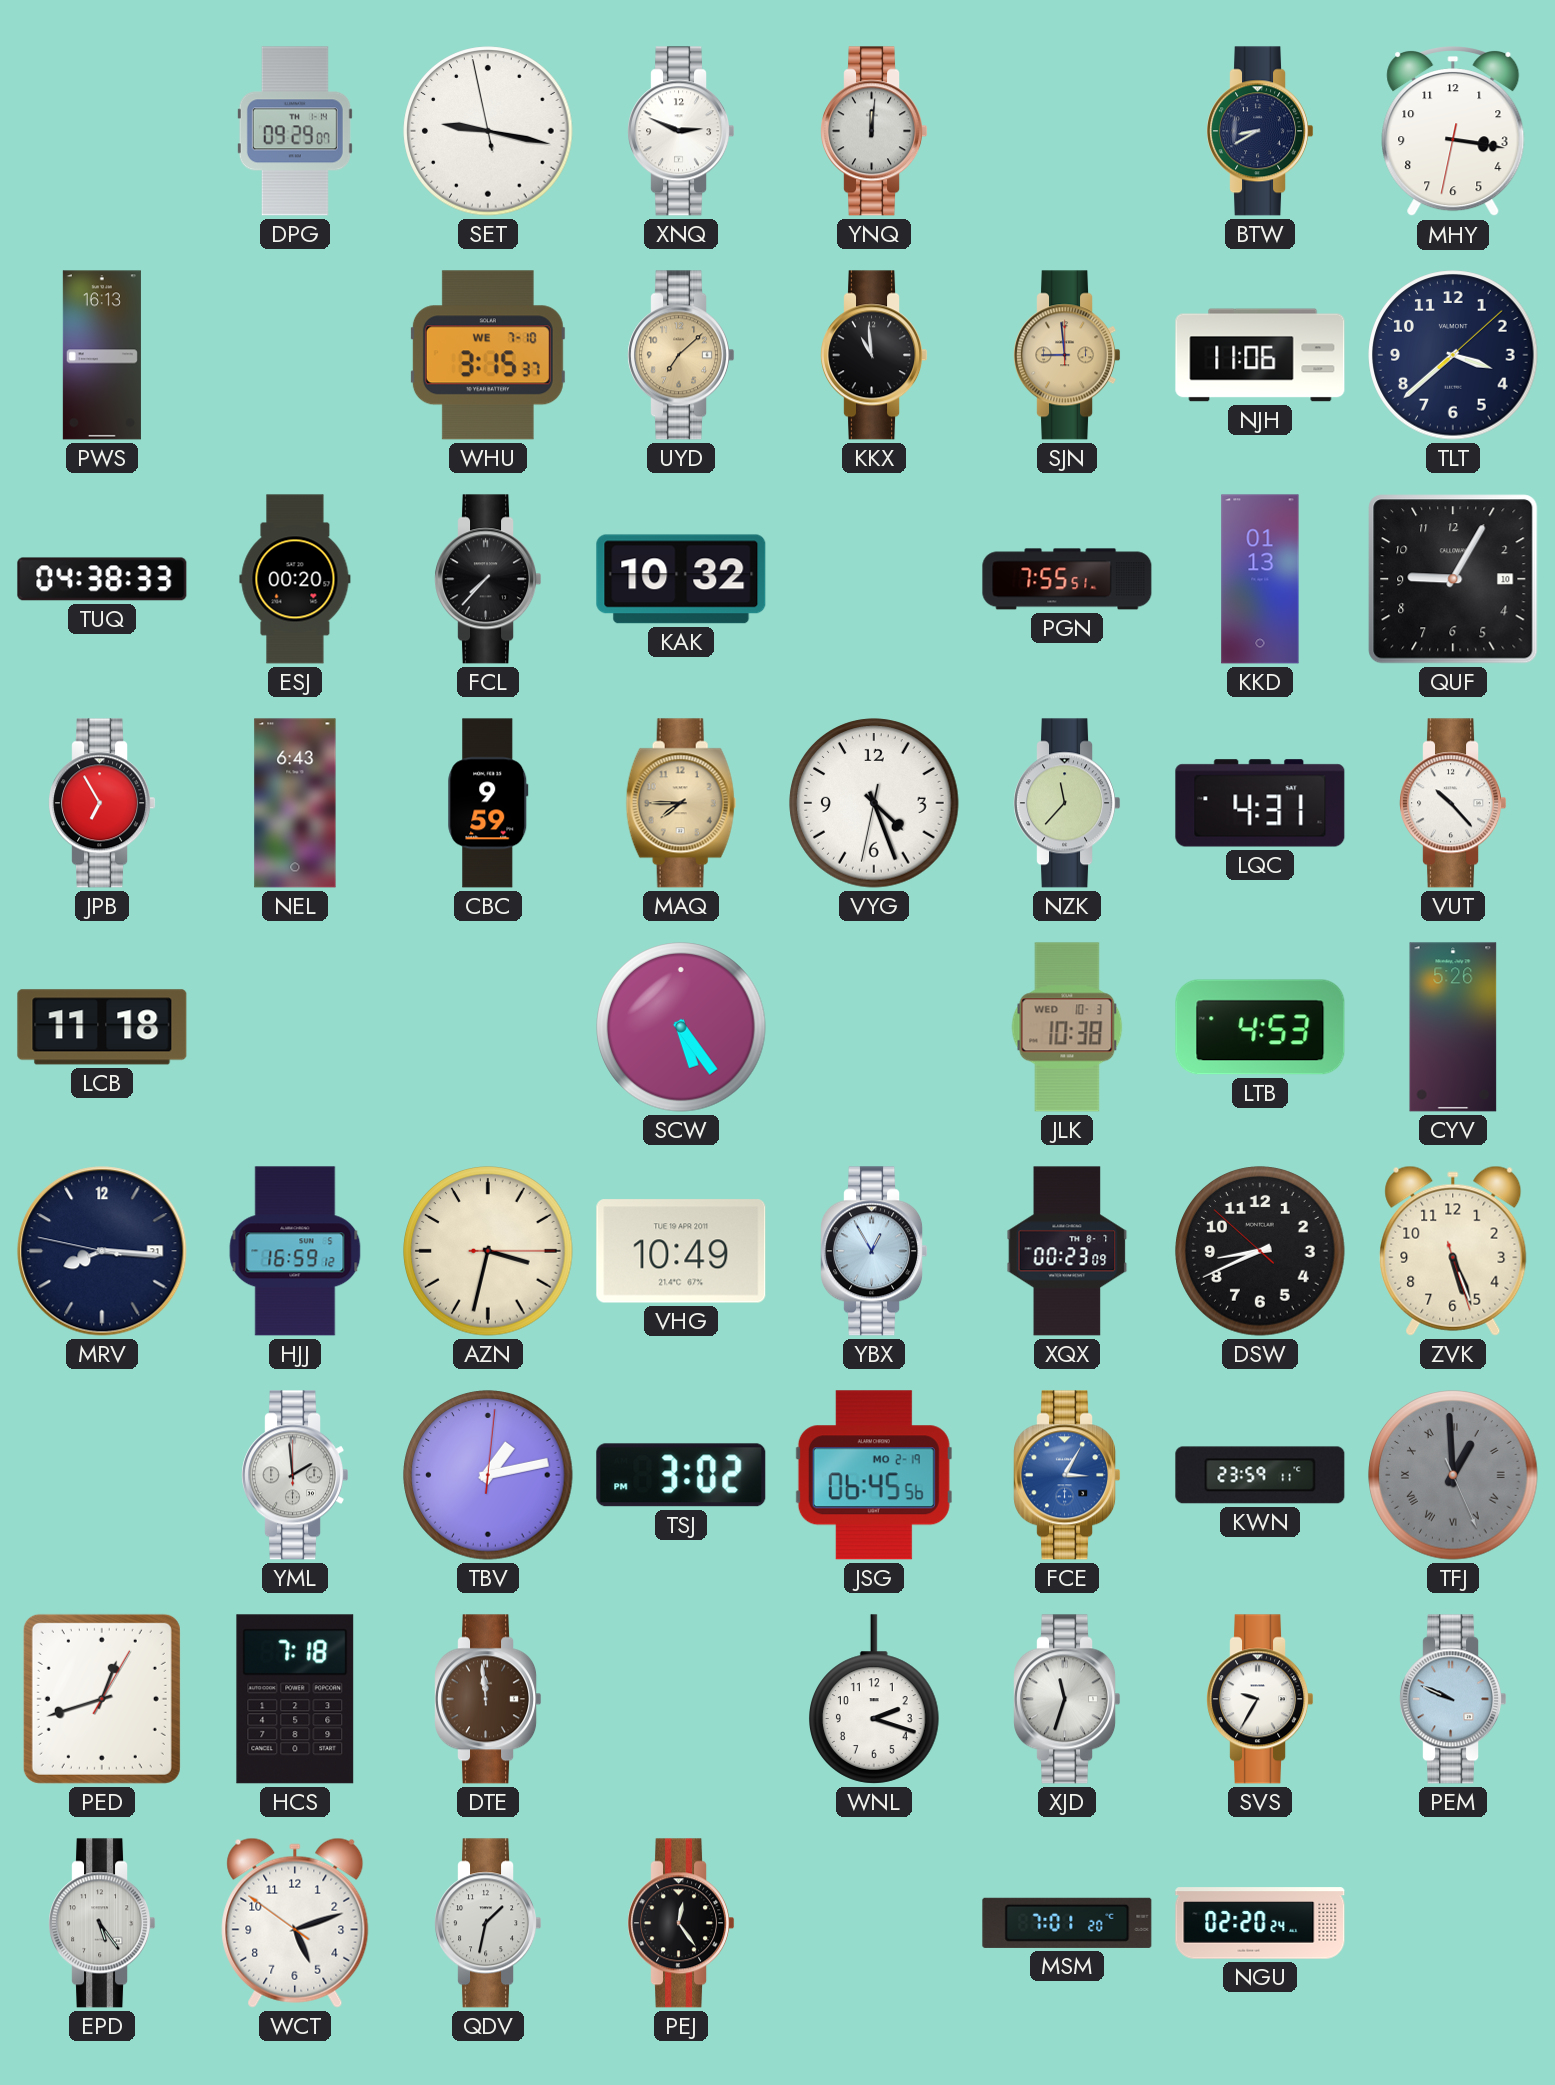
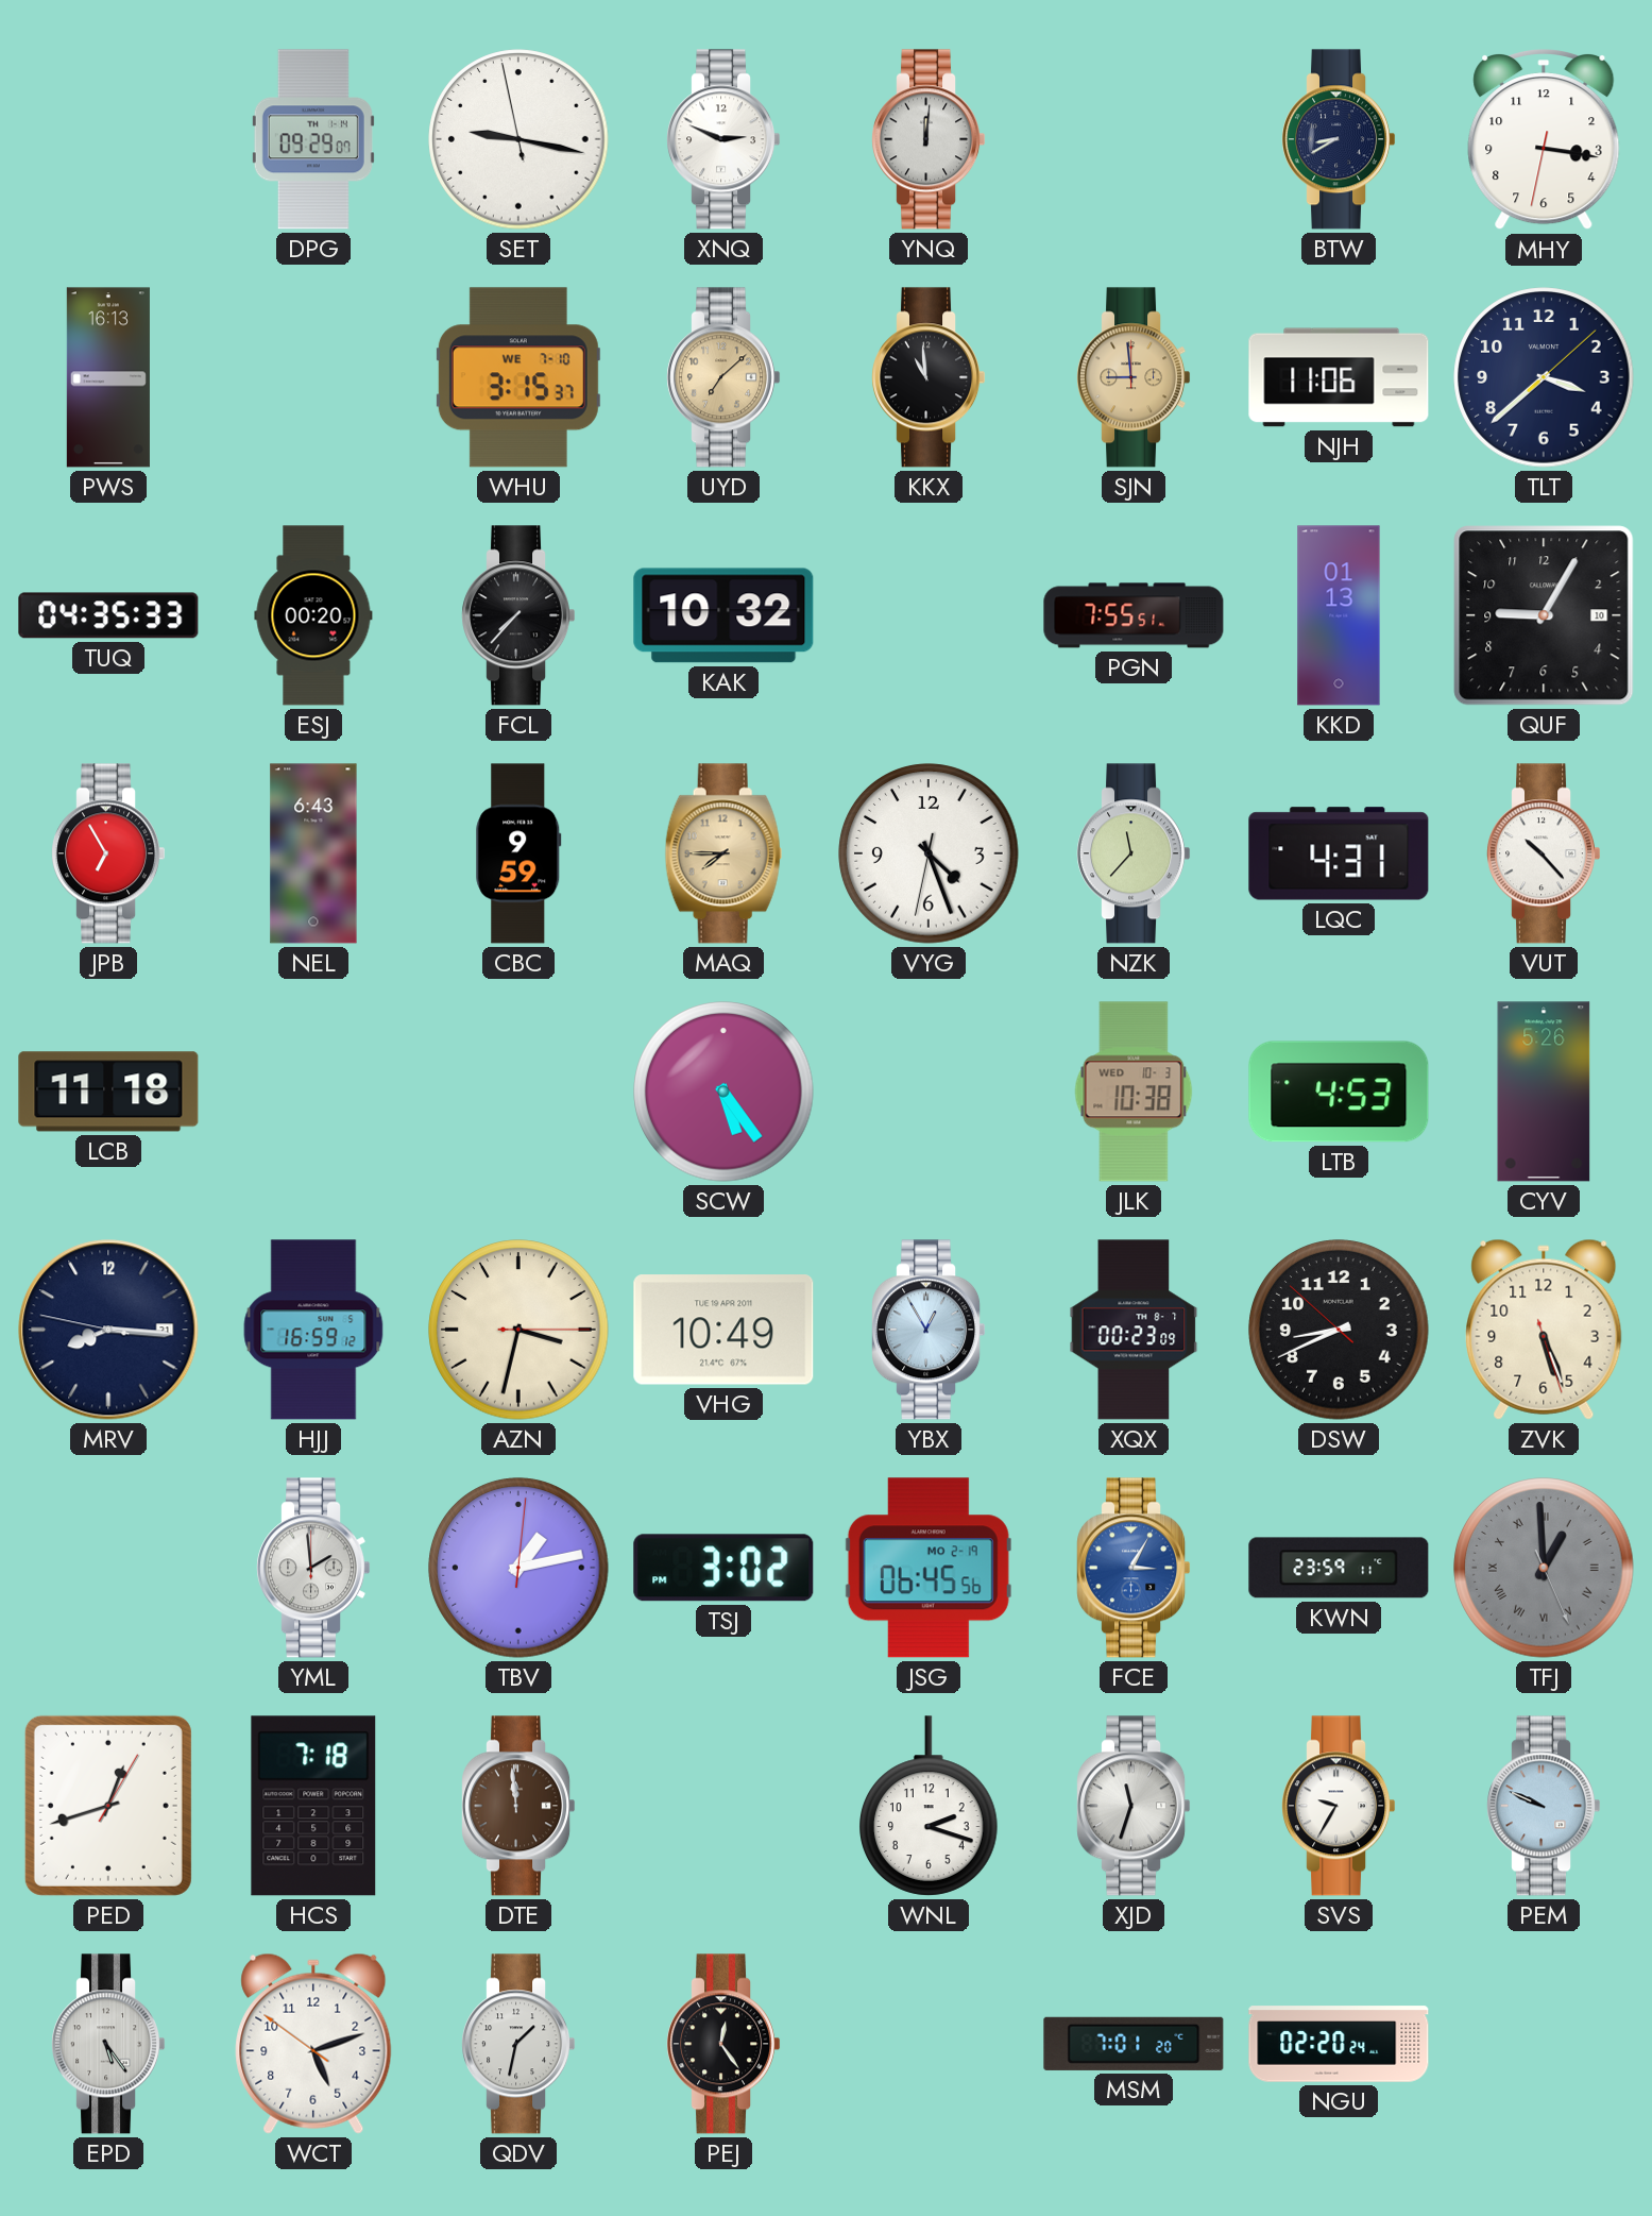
TUQ: 04:38 -> 04:35 (108, 615)
